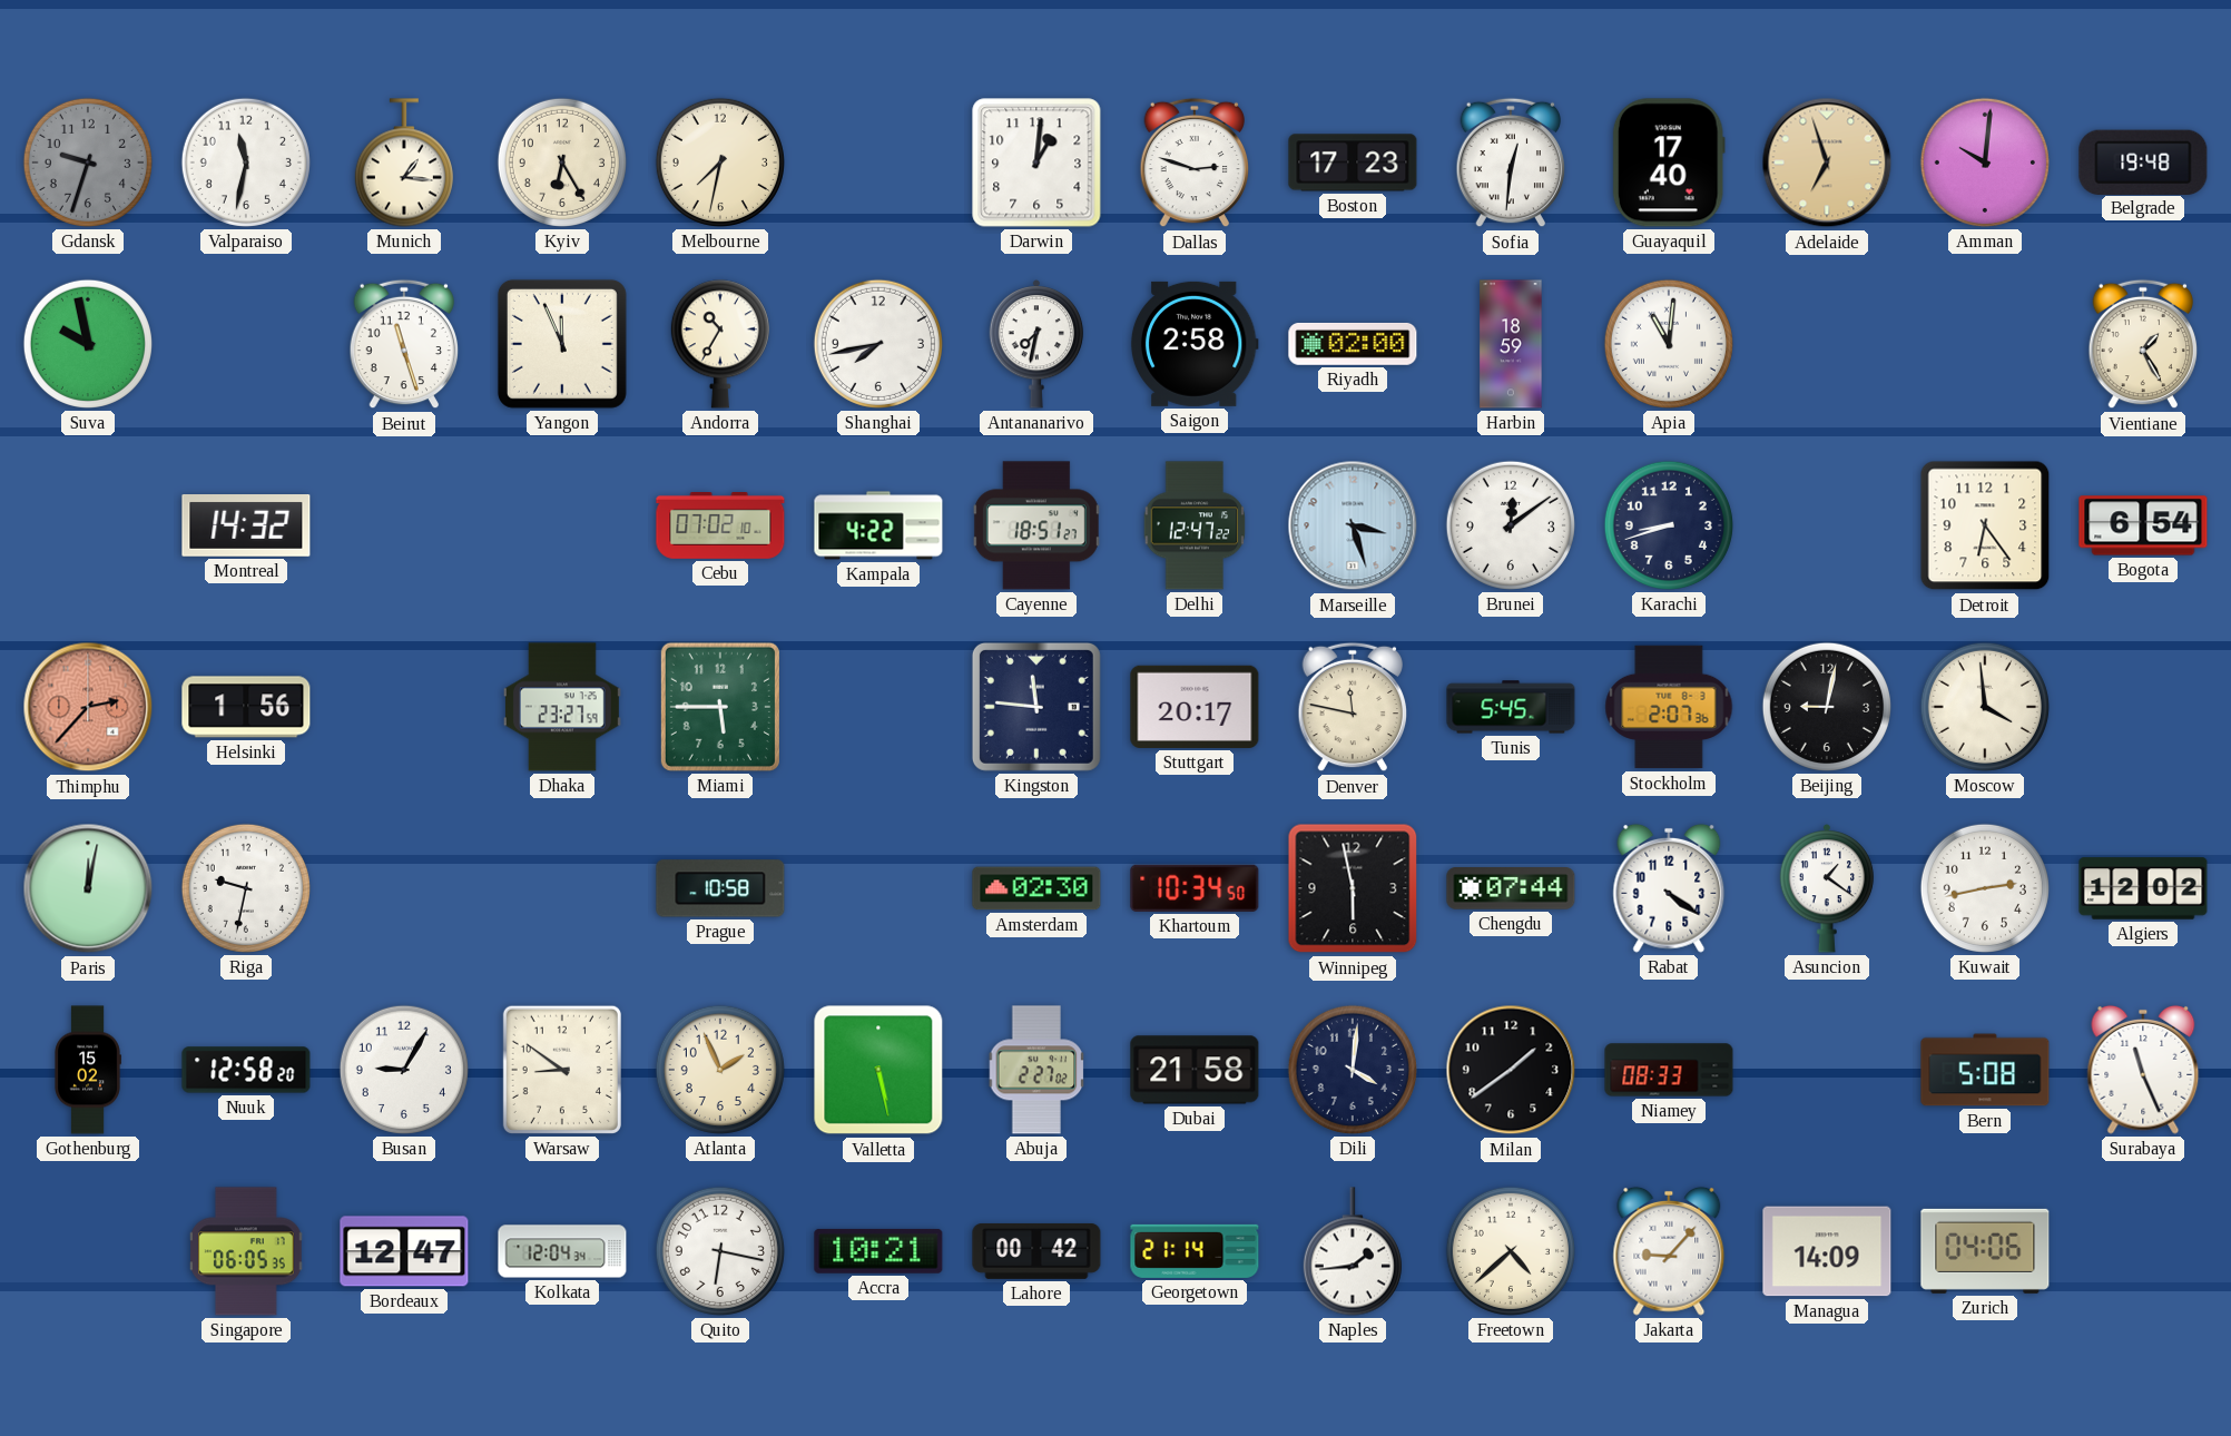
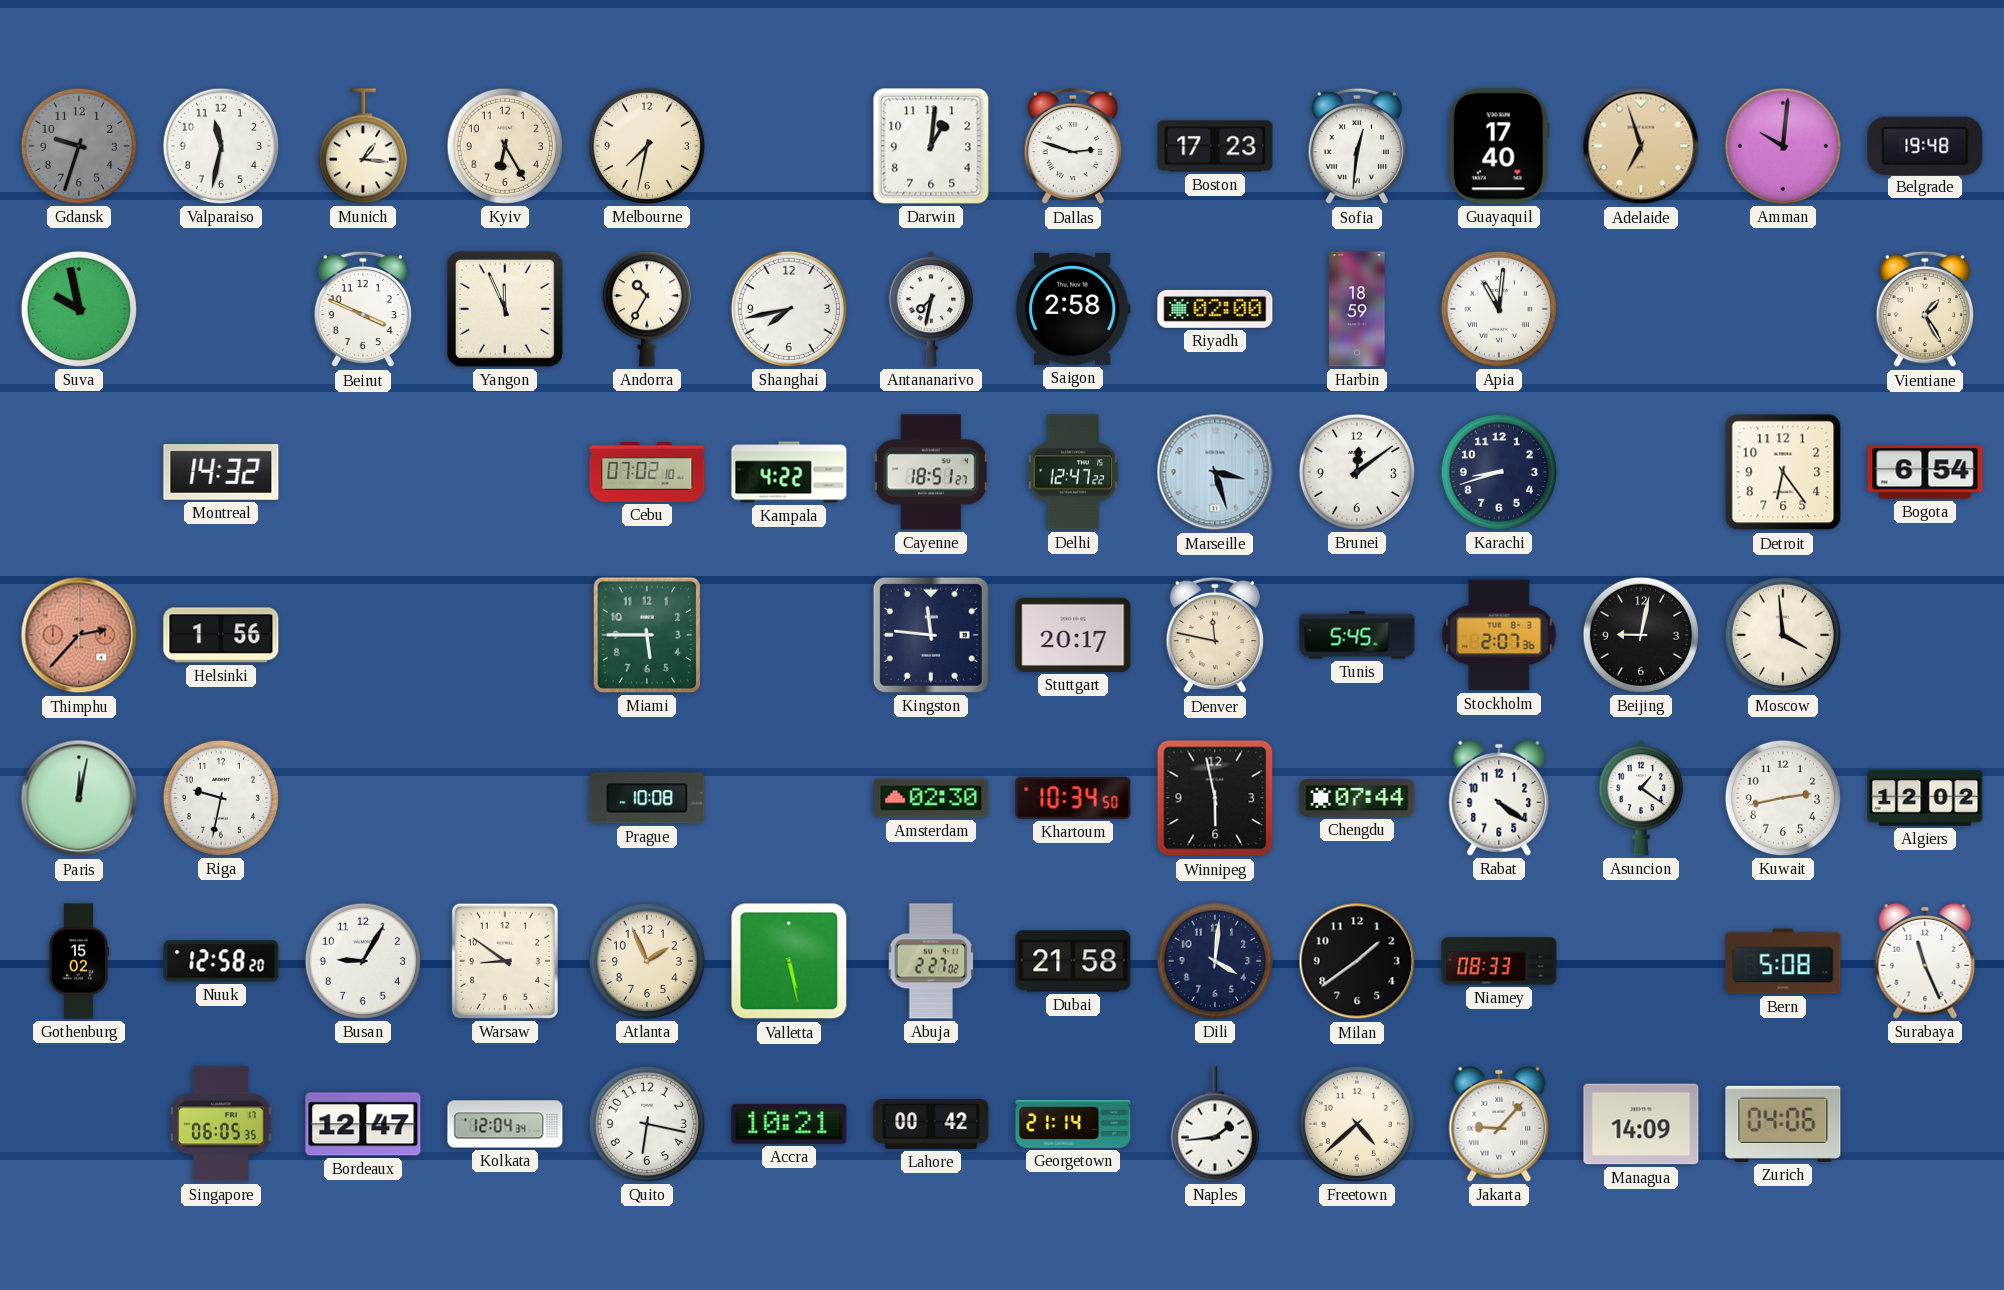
Beirut: 11:27 -> 3:49 (363, 309)
Dhaka: 23:27 -> none (562, 707)
Prague: 10:58 -> 10:08 (647, 798)
